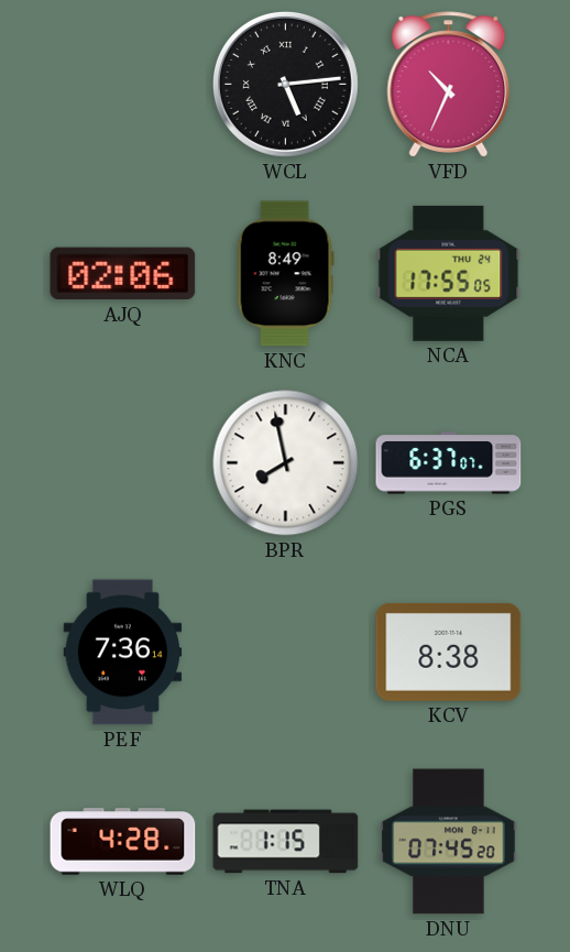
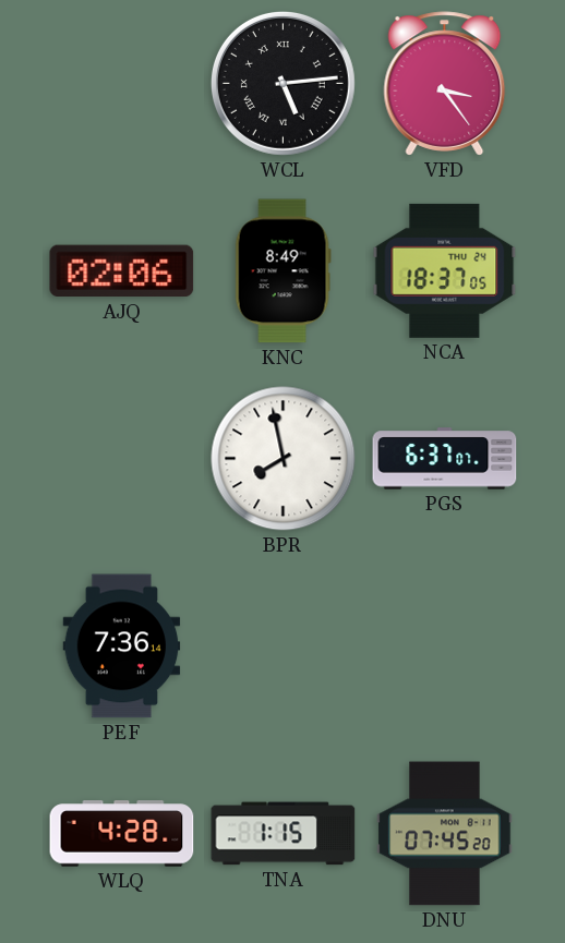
VFD: 10:34 -> 3:24 (445, 84)
NCA: 17:55 -> 18:37 (445, 270)
KCV: 8:38 -> none (449, 652)
